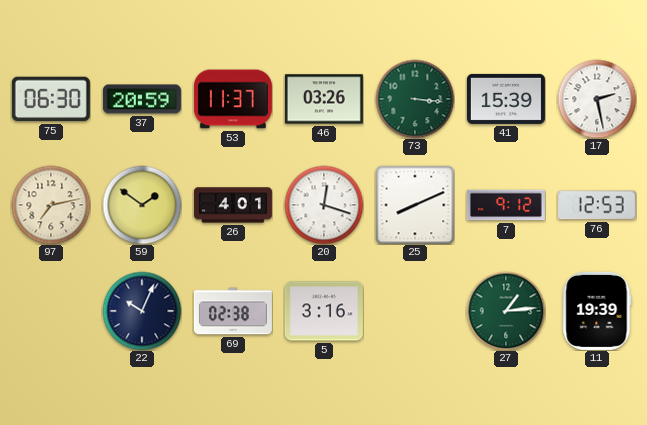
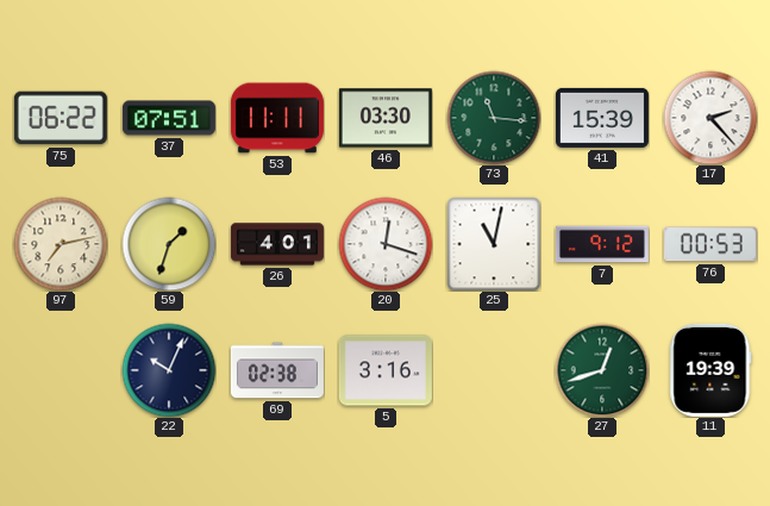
75: 06:30 -> 06:22 (61, 118)
37: 20:59 -> 07:51 (169, 118)
53: 11:37 -> 11:11 (277, 118)
46: 03:26 -> 03:30 (386, 118)
73: 3:16 -> 11:16 (494, 118)
17: 2:28 -> 2:23 (710, 118)
59: 1:51 -> 1:33 (169, 244)
25: 8:11 -> 11:02 (494, 244)
76: 12:53 -> 00:53 (710, 244)
27: 1:14 -> 12:42 (602, 370)
